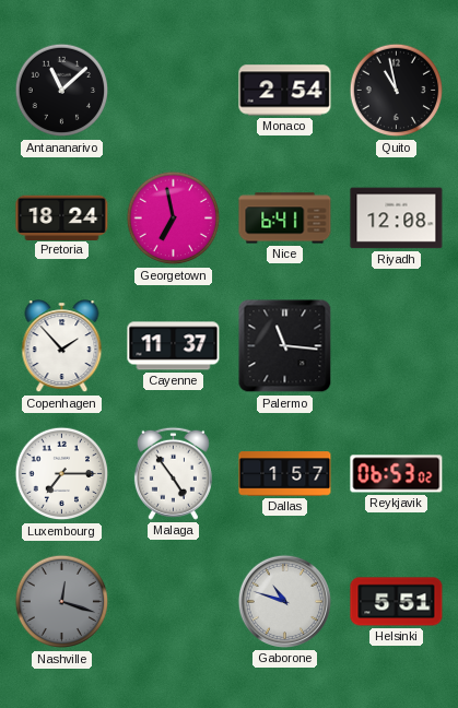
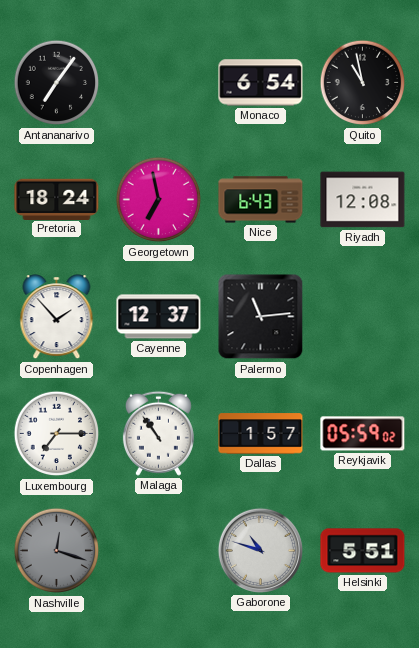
Antananarivo: 11:08 -> 7:06 (57, 83)
Monaco: 2:54 -> 6:54 (261, 83)
Nice: 6:41 -> 6:43 (261, 200)
Cayenne: 11:37 -> 12:37 (159, 317)
Palermo: 11:16 -> 11:14 (261, 317)
Malaga: 4:54 -> 10:54 (158, 433)
Reykjavik: 06:53 -> 05:59 (363, 434)
